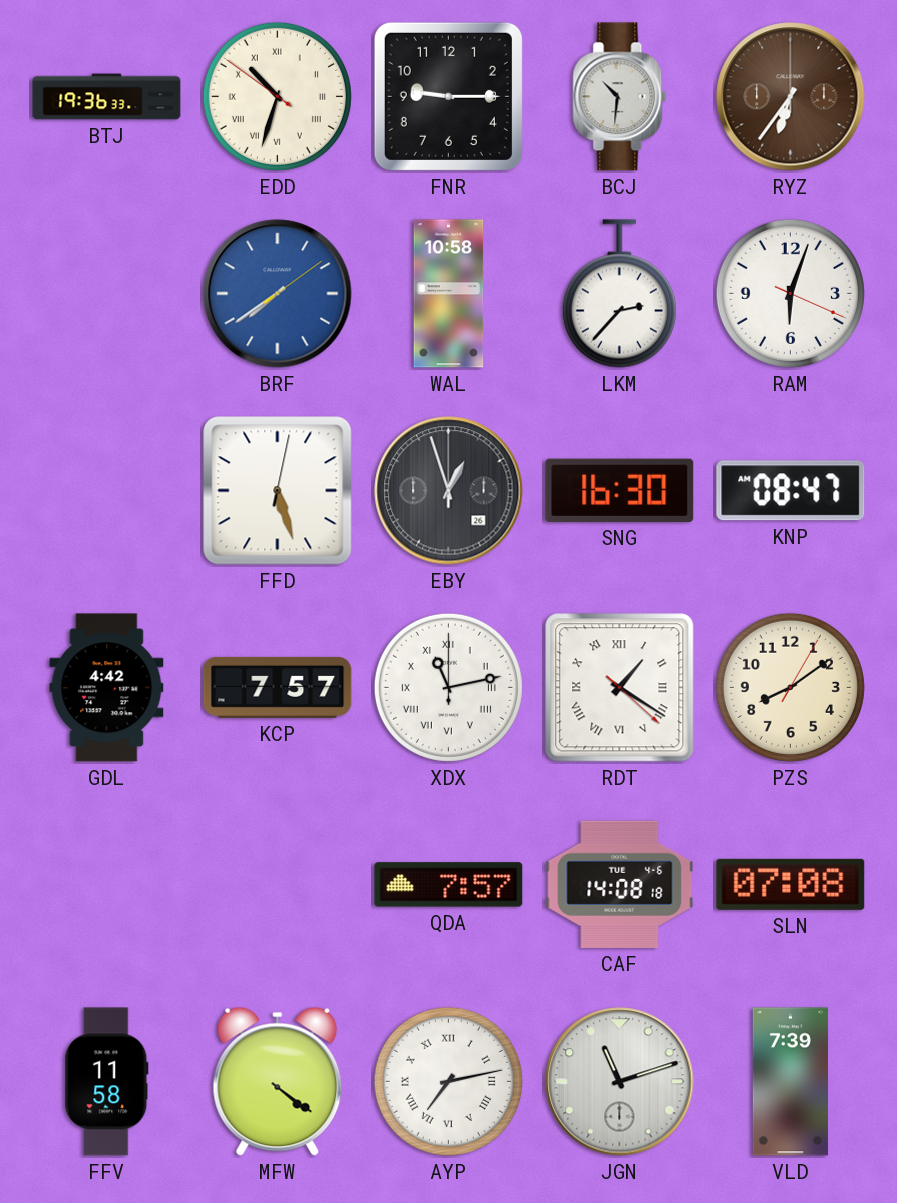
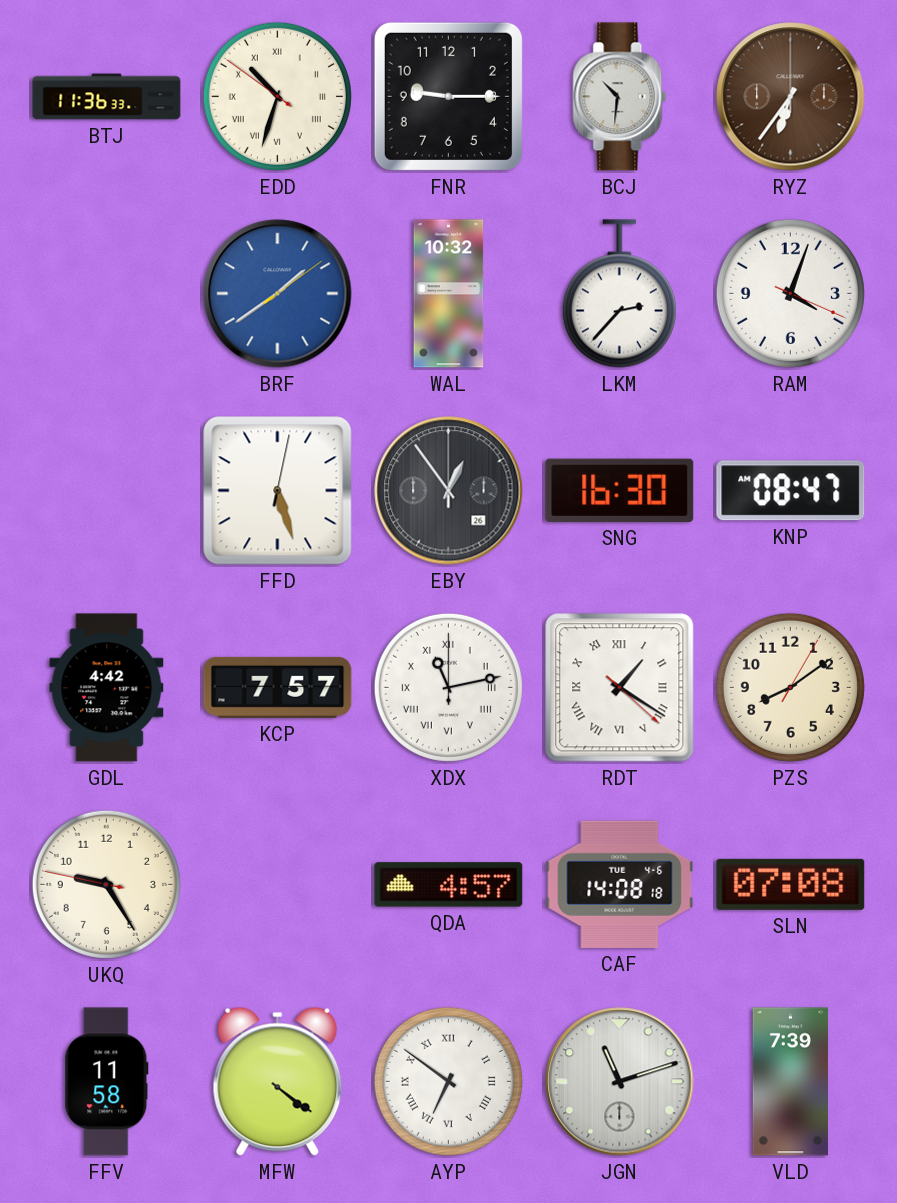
BTJ: 19:36 -> 11:36 (107, 97)
BRF: 7:39 -> 1:39 (278, 294)
WAL: 10:58 -> 10:32 (449, 294)
RAM: 6:03 -> 4:03 (790, 293)
EBY: 12:57 -> 12:54 (449, 491)
UKQ: none -> 9:24 (106, 884)
QDA: 7:57 -> 4:57 (449, 885)
AYP: 7:13 -> 6:51 (448, 1081)
